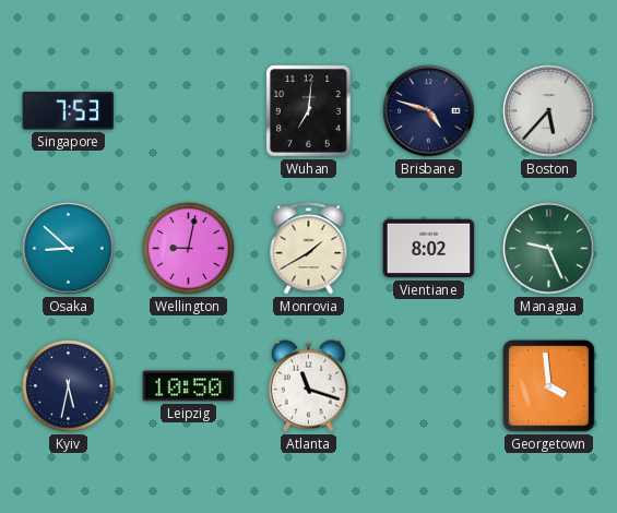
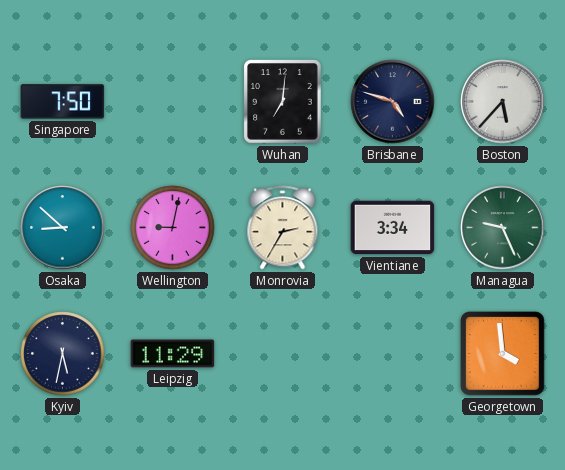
Singapore: 7:53 -> 7:50 (63, 102)
Monrovia: 1:40 -> 2:35 (283, 228)
Vientiane: 8:02 -> 3:34 (393, 228)
Leipzig: 10:50 -> 11:29 (173, 354)
Atlanta: 11:18 -> none (308, 386)
